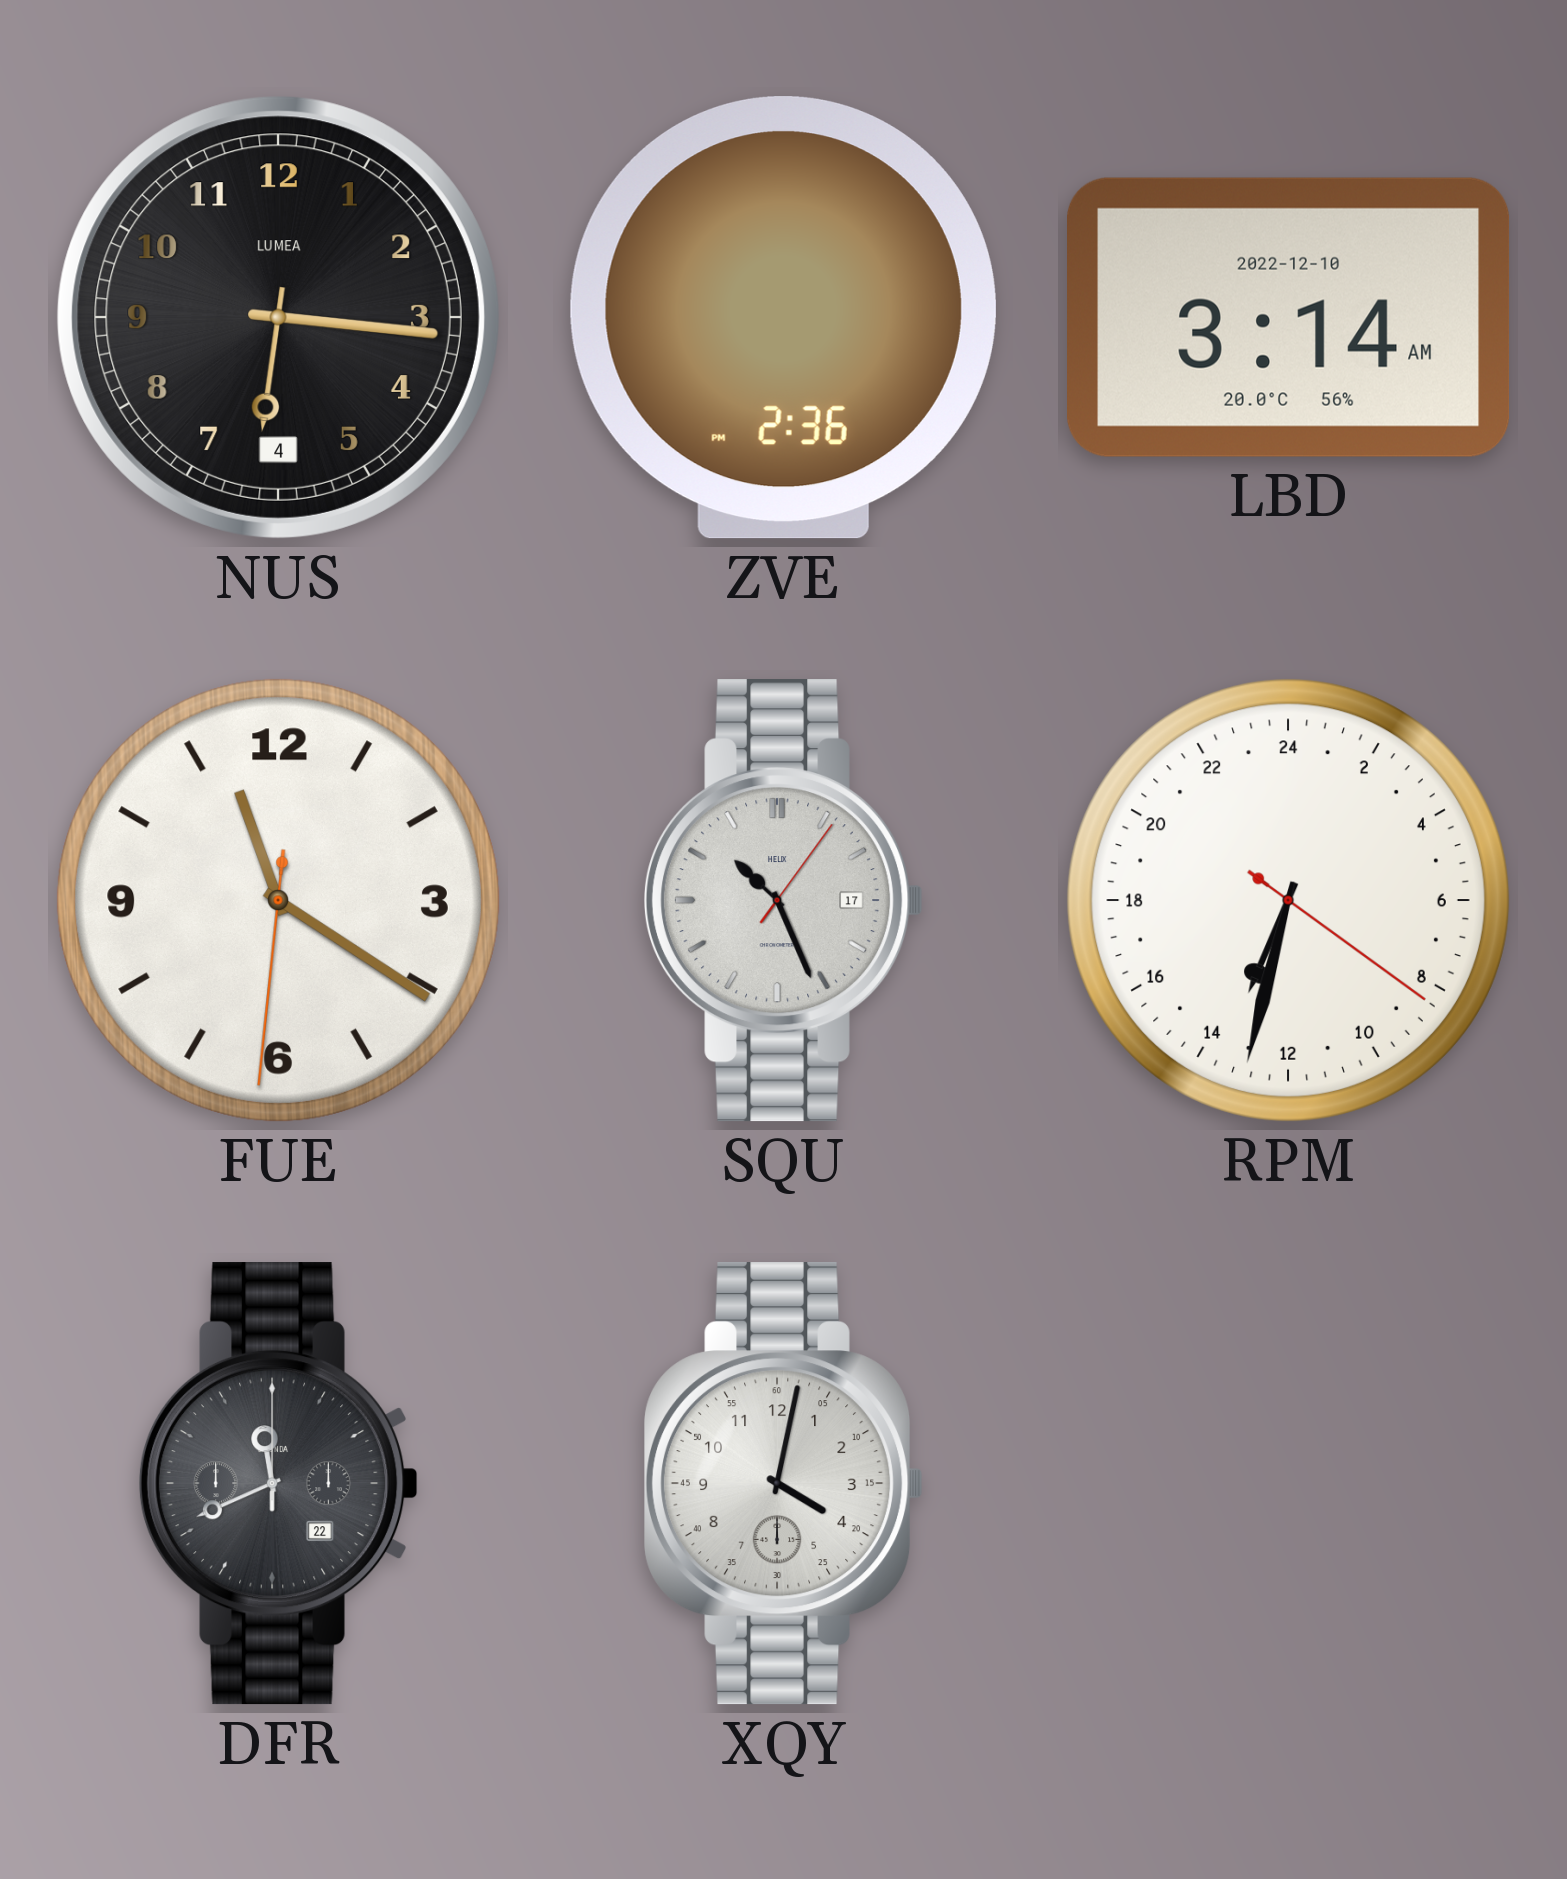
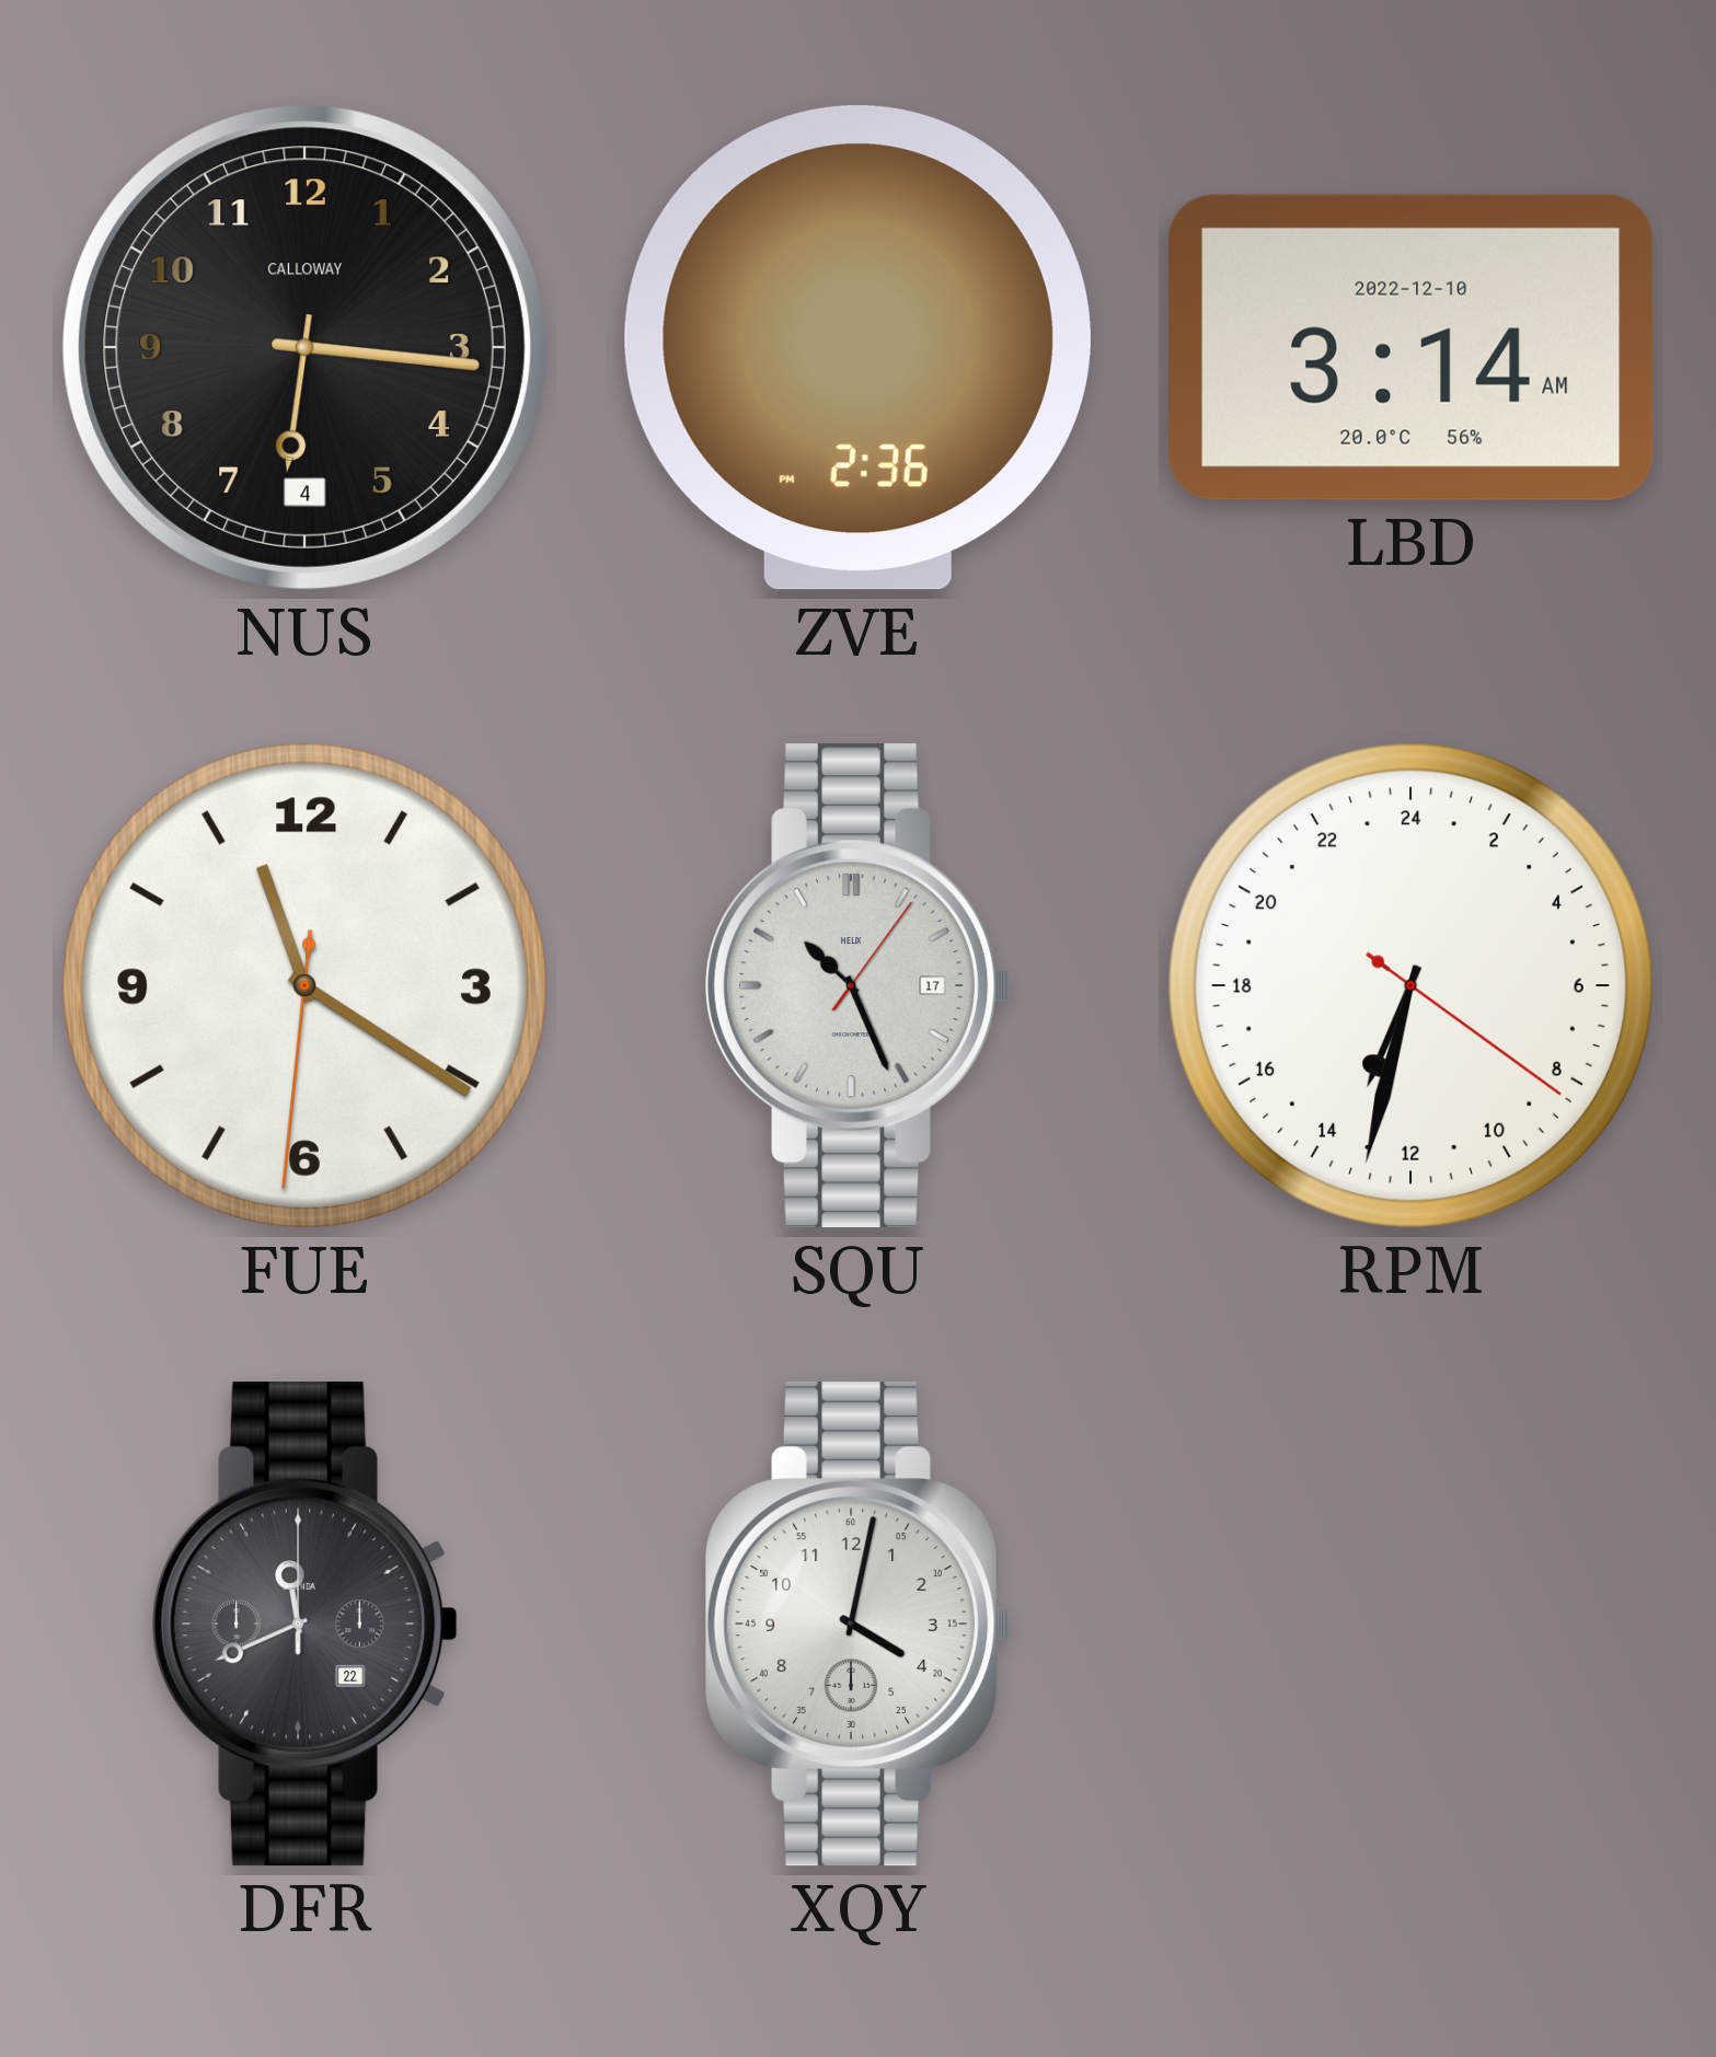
NUS brand: LUMEA -> CALLOWAY (304, 347)
